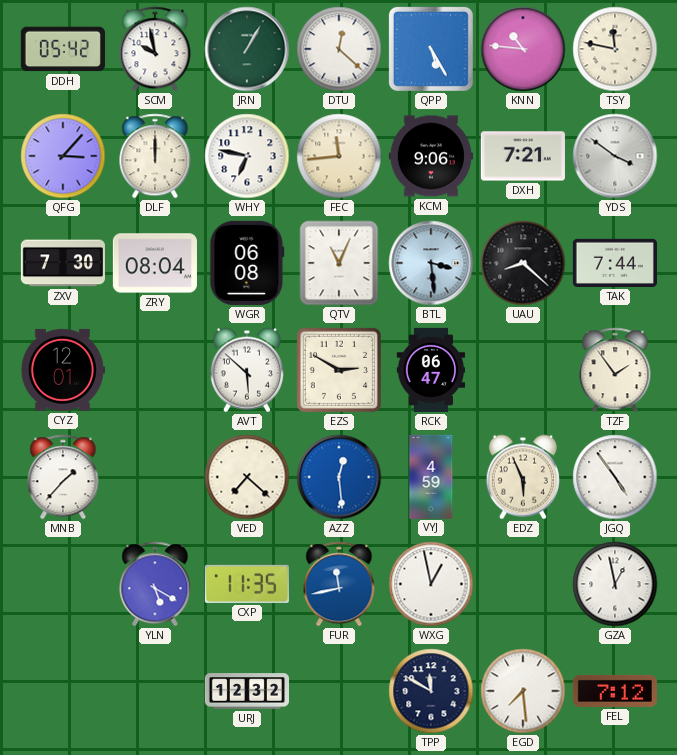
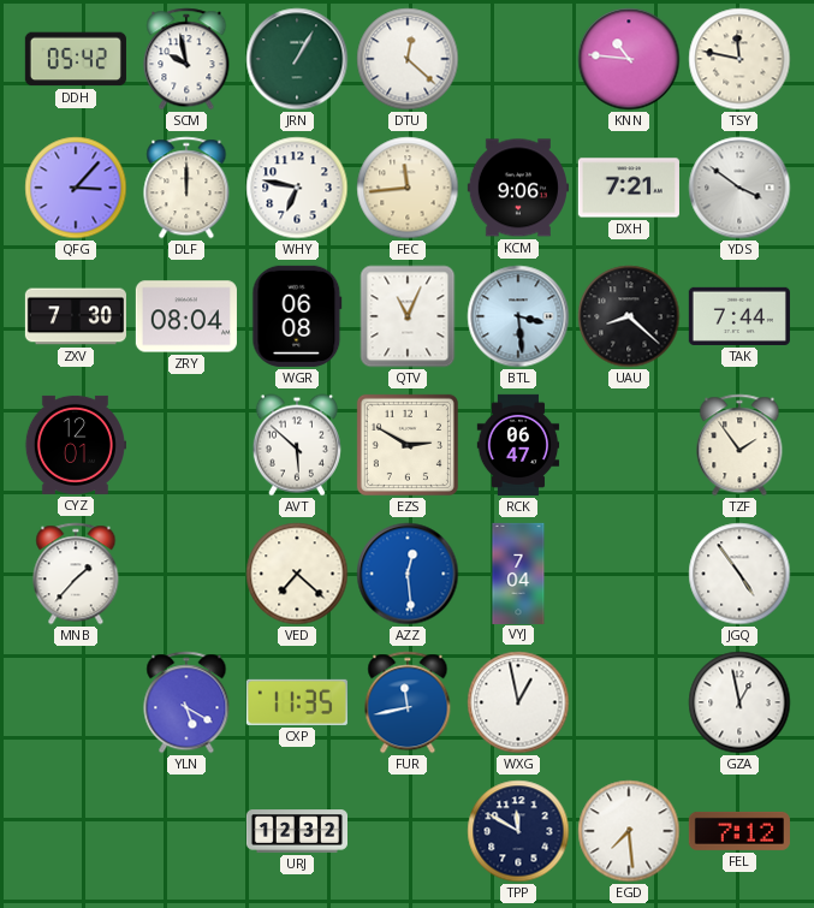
QPP: 5:25 -> none (431, 49)
VYJ: 4:59 -> 7:04 (518, 572)
EDZ: 5:56 -> none (523, 477)
